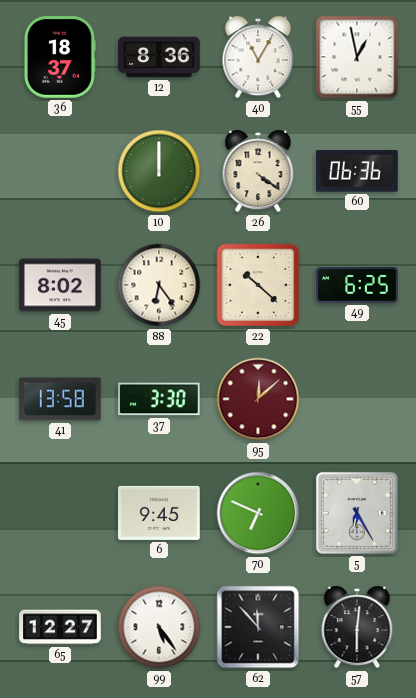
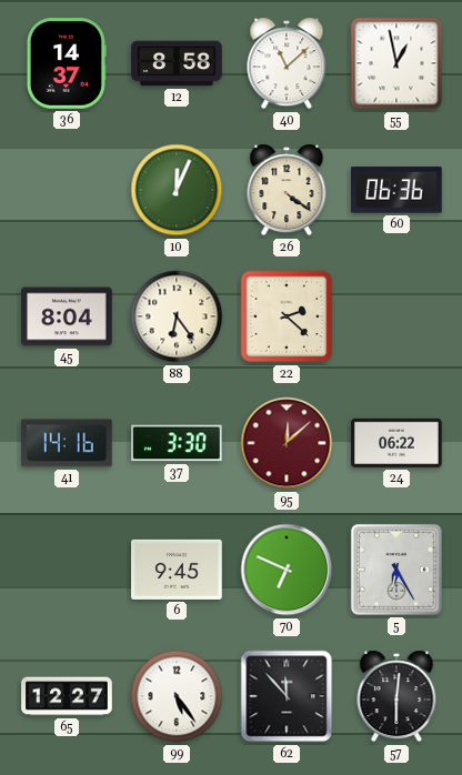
36: 18:37 -> 14:37 (66, 63)
12: 8:36 -> 8:58 (177, 63)
40: 11:05 -> 11:08 (287, 63)
10: 12:00 -> 12:04 (177, 190)
45: 8:02 -> 8:04 (67, 316)
22: 10:22 -> 2:22 (287, 316)
49: 6:25 -> none (358, 286)
41: 13:58 -> 14:16 (68, 443)
24: none -> 06:22 (396, 443)
